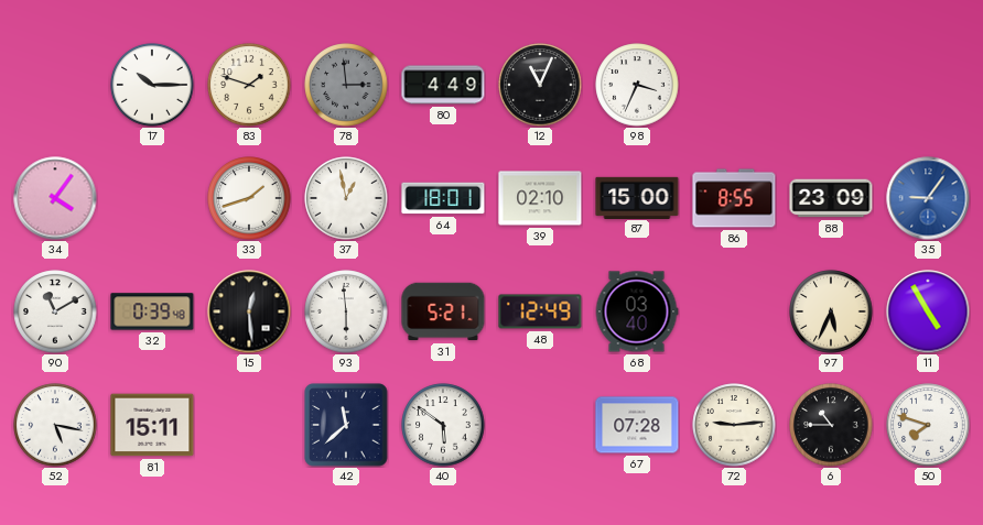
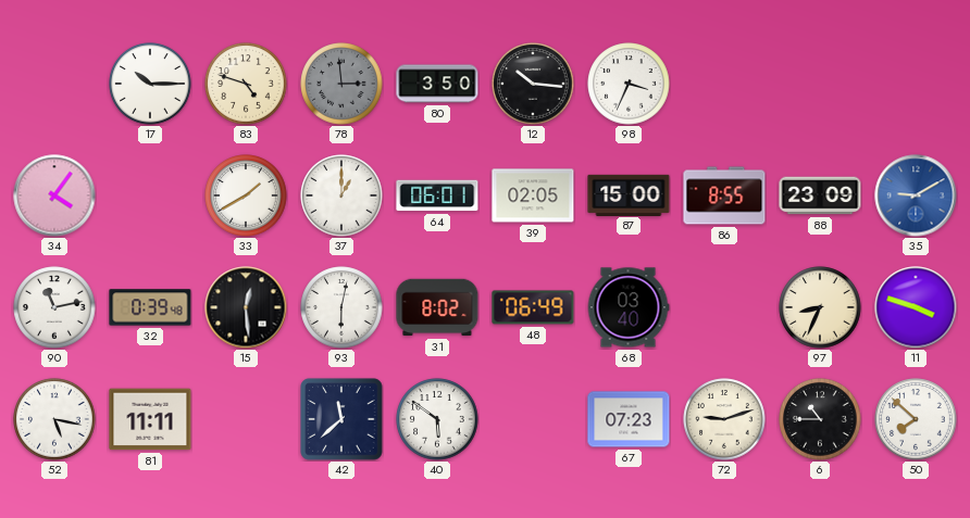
83: 1:48 -> 4:48 (246, 84)
80: 4:49 -> 3:50 (437, 84)
12: 11:04 -> 10:16 (533, 84)
33: 1:42 -> 1:40 (246, 195)
37: 12:58 -> 1:00 (341, 195)
64: 18:01 -> 06:01 (437, 195)
39: 02:10 -> 02:05 (533, 195)
35: 9:06 -> 9:10 (916, 195)
90: 11:10 -> 11:13 (54, 307)
93: 5:59 -> 6:02 (341, 307)
31: 5:21 -> 8:02 (437, 307)
48: 12:49 -> 06:49 (533, 307)
97: 5:34 -> 8:34 (820, 307)
11: 4:55 -> 3:48 (916, 307)
81: 15:11 -> 11:11 (150, 419)
67: 07:28 -> 07:23 (629, 419)
72: 9:14 -> 9:12 (724, 419)
50: 7:48 -> 7:52 (916, 419)
